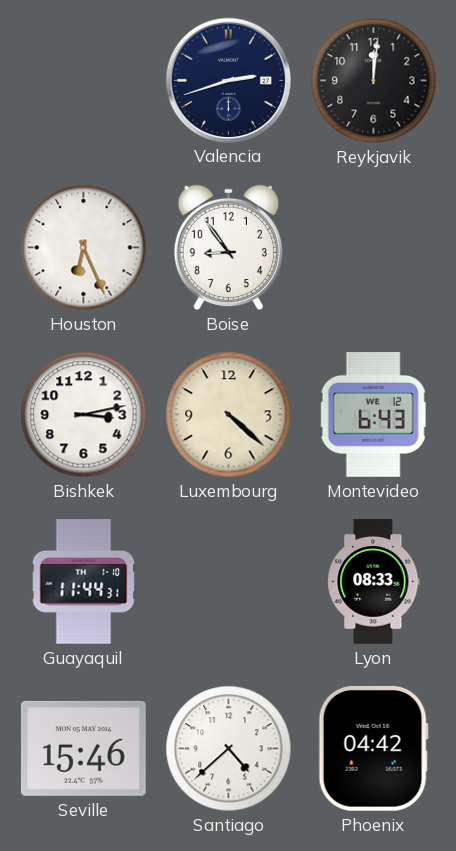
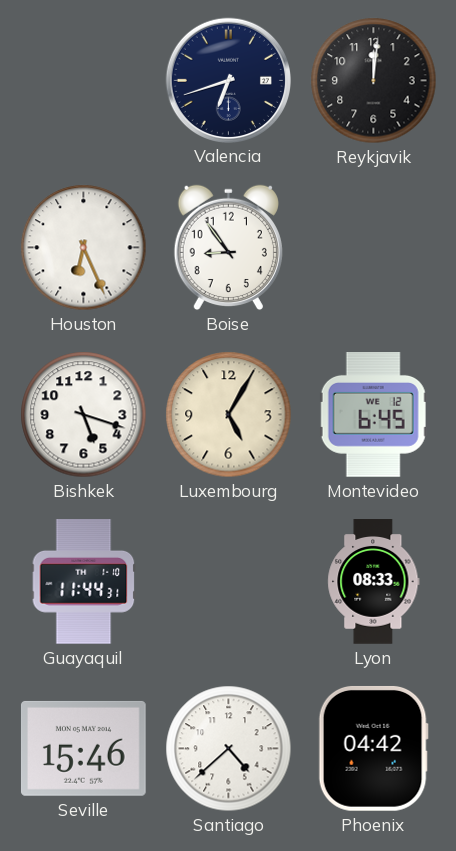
Valencia: 2:42 -> 6:42 (228, 80)
Bishkek: 3:13 -> 5:18 (84, 415)
Luxembourg: 4:22 -> 5:05 (229, 415)
Montevideo: 6:43 -> 6:45 (373, 415)
